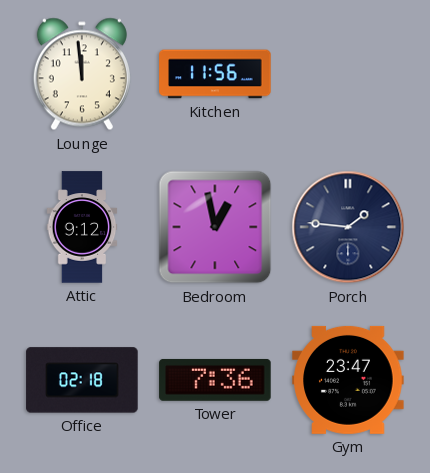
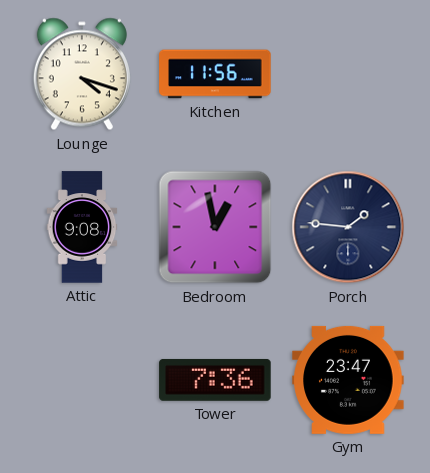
Lounge: 11:59 -> 4:18 (82, 74)
Attic: 9:12 -> 9:08 (82, 227)
Office: 02:18 -> none (82, 380)
